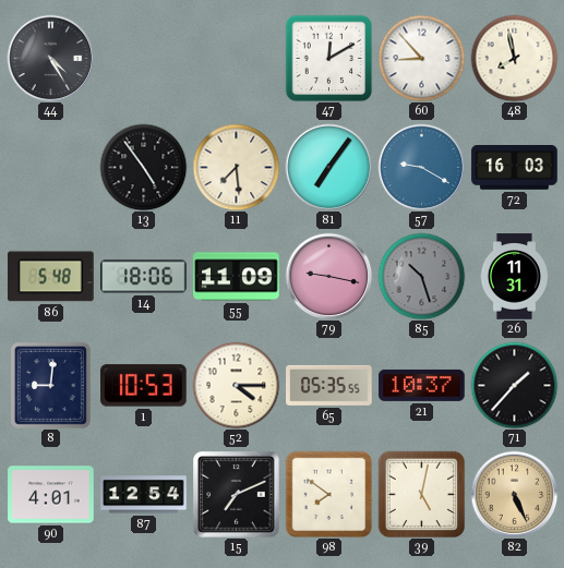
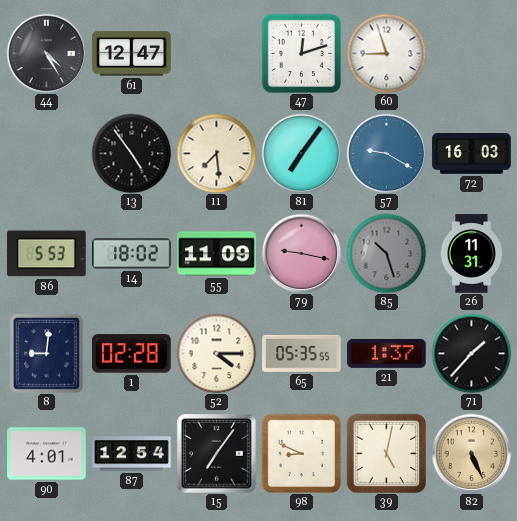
61: none -> 12:47 (132, 54)
47: 12:10 -> 12:12 (301, 53)
60: 8:53 -> 8:57 (386, 53)
48: 7:58 -> none (514, 58)
86: 5:48 -> 5:53 (47, 254)
14: 18:06 -> 18:02 (132, 254)
1: 10:53 -> 02:28 (132, 354)
21: 10:37 -> 1:37 (387, 353)
15: 7:11 -> 7:06 (217, 454)
98: 7:51 -> 8:49 (301, 453)
